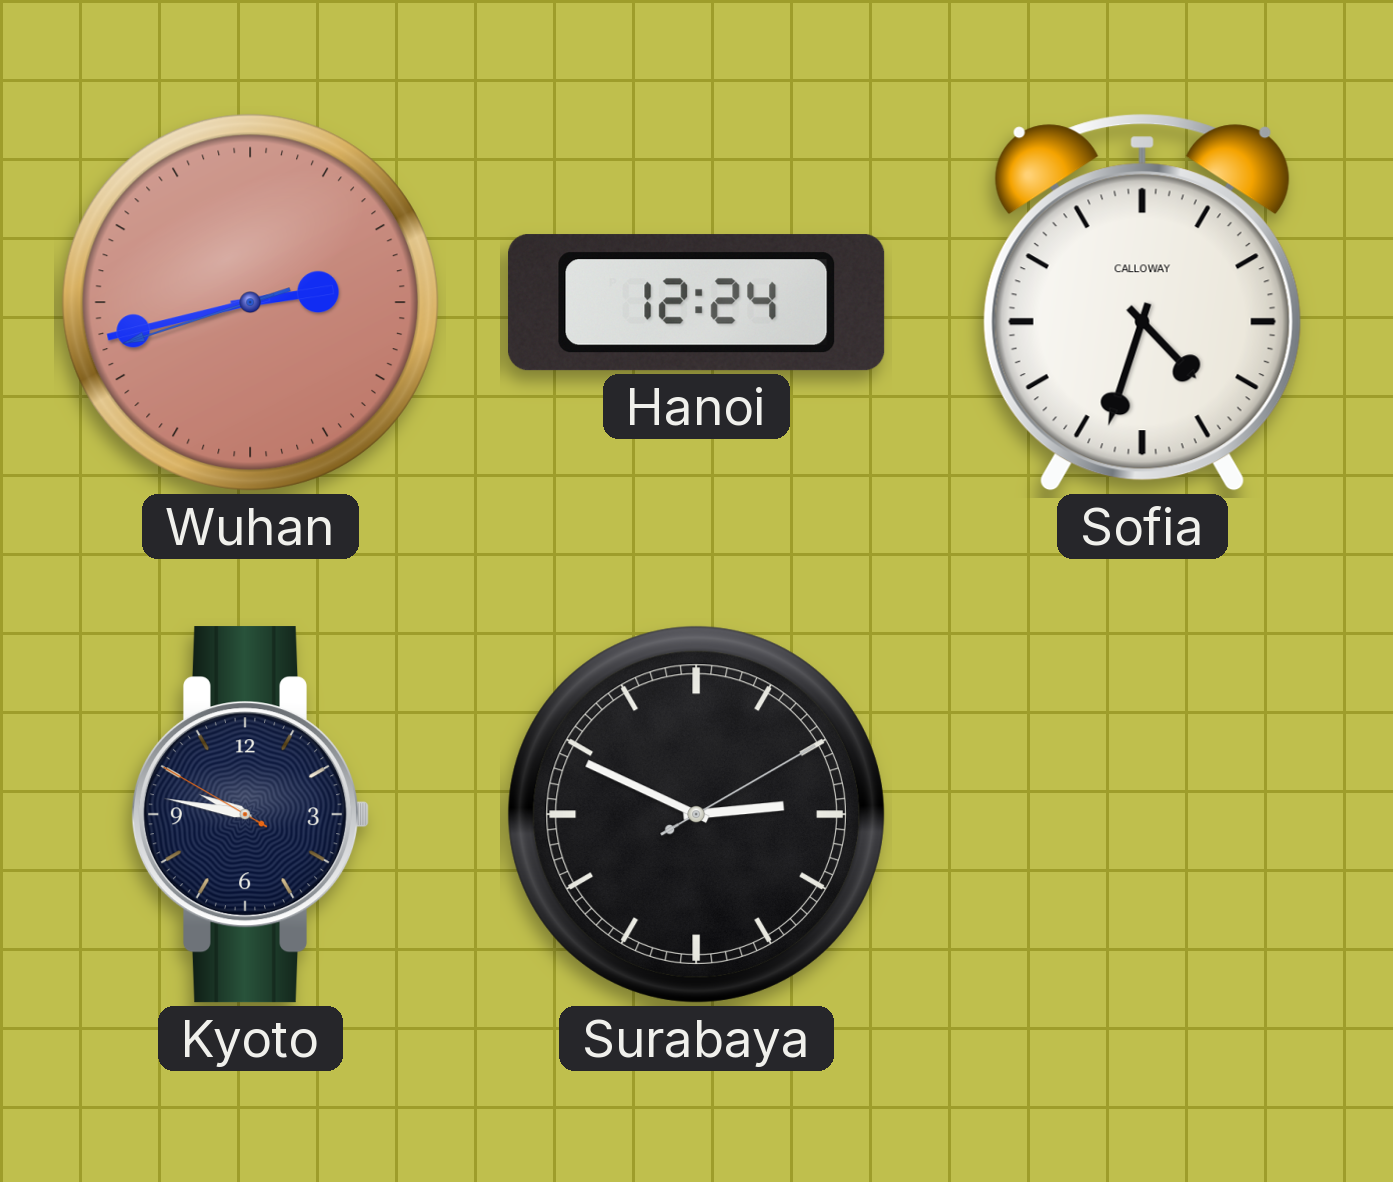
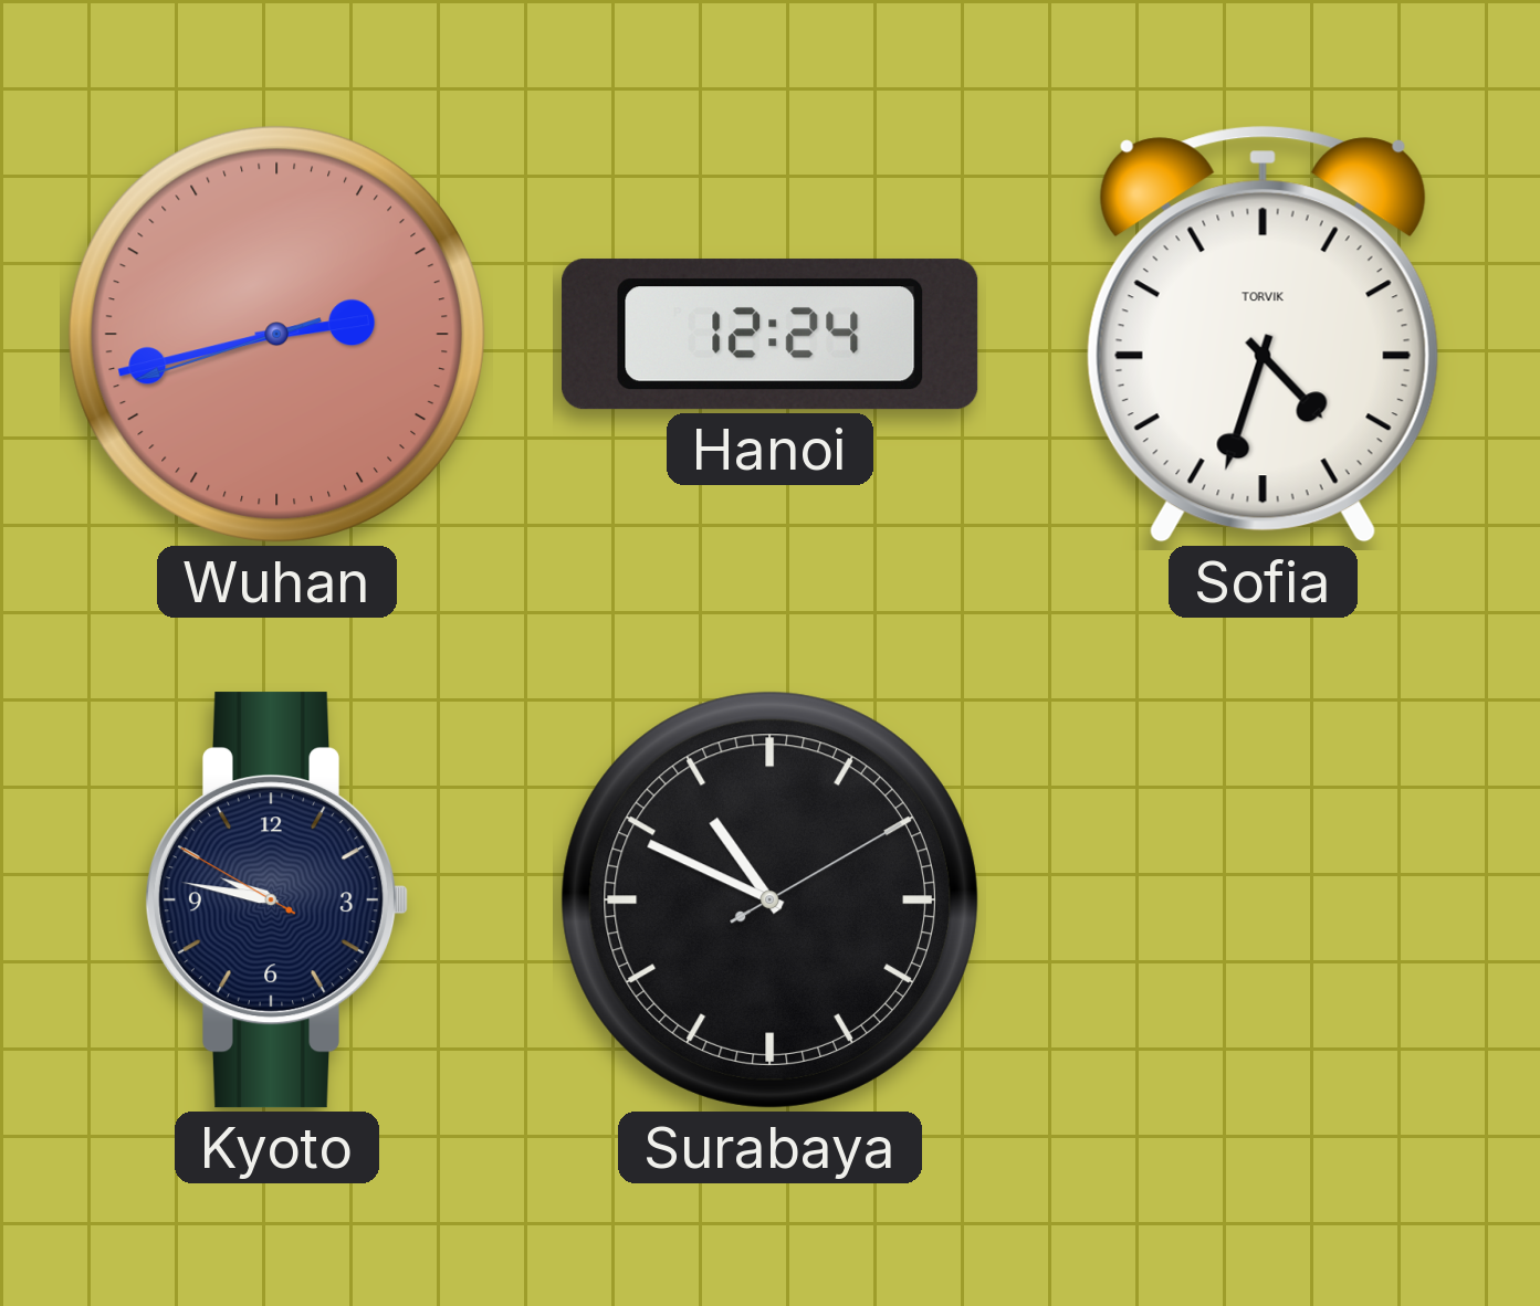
Sofia brand: CALLOWAY -> TORVIK (1263, 334)
Surabaya: 2:49 -> 10:49 (769, 899)
